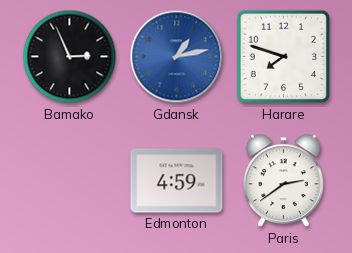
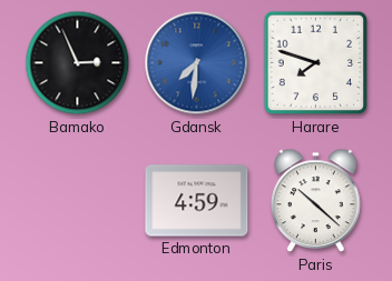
Gdansk: 1:13 -> 7:31 (197, 63)
Paris: 2:39 -> 10:22 (316, 201)
